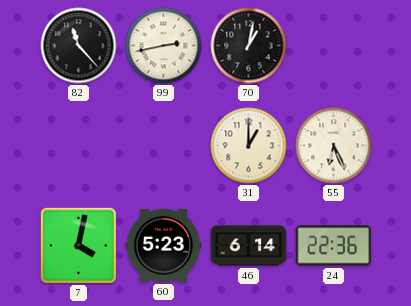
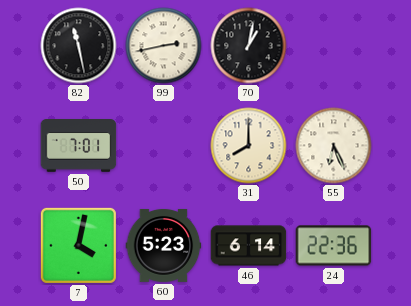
82: 11:23 -> 11:28 (79, 46)
50: none -> 7:01 (79, 146)
31: 1:00 -> 8:00 (249, 146)
